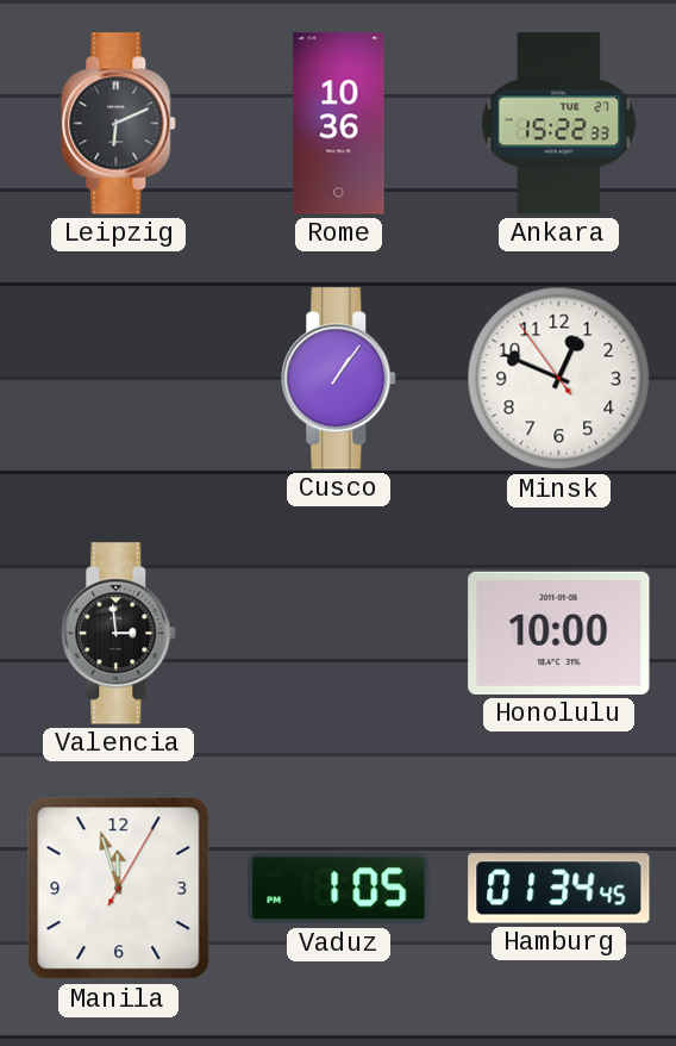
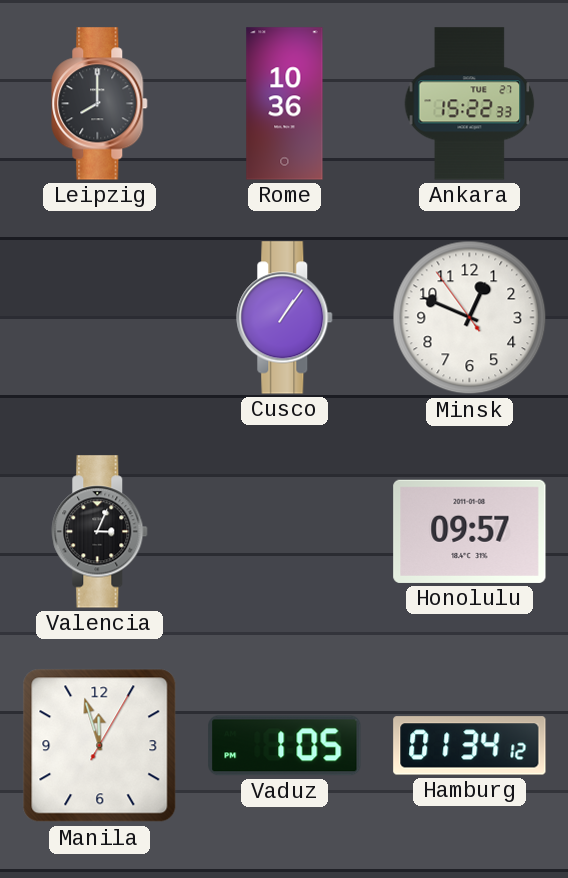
Leipzig: 6:11 -> 8:00 (100, 104)
Valencia: 2:59 -> 3:04 (100, 532)
Honolulu: 10:00 -> 09:57 (470, 531)
Hamburg: 01:34:45 -> 01:34:12 (470, 746)
